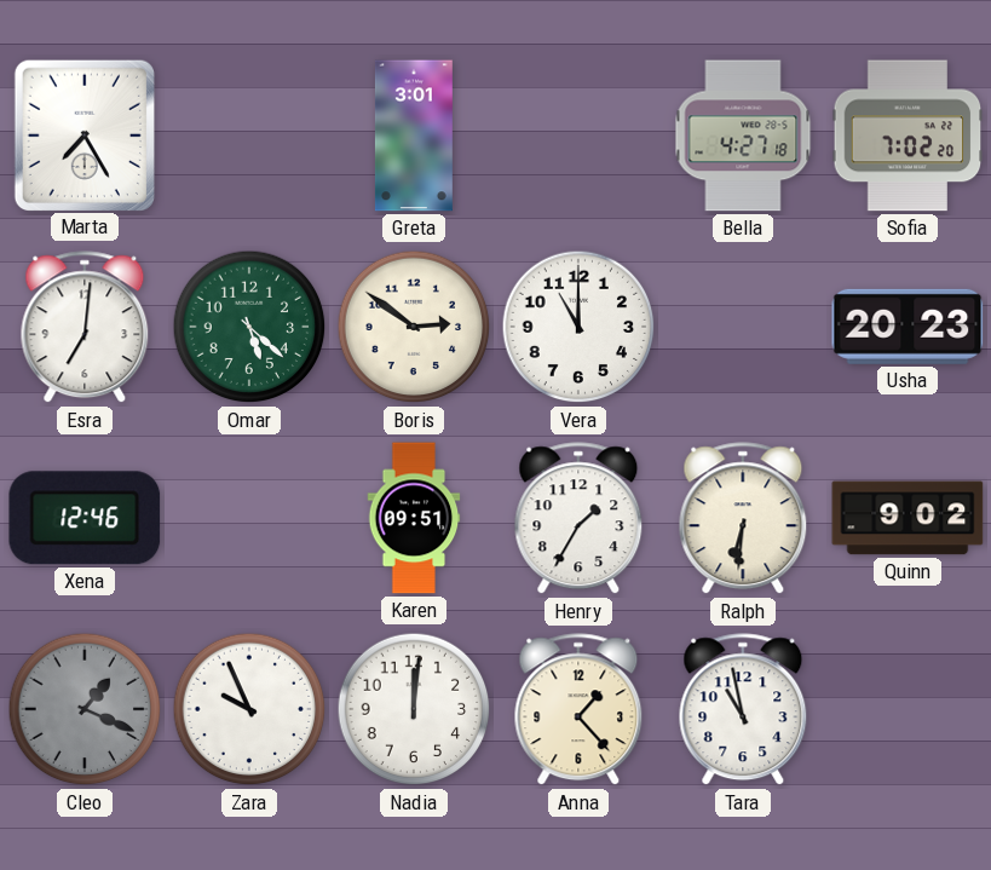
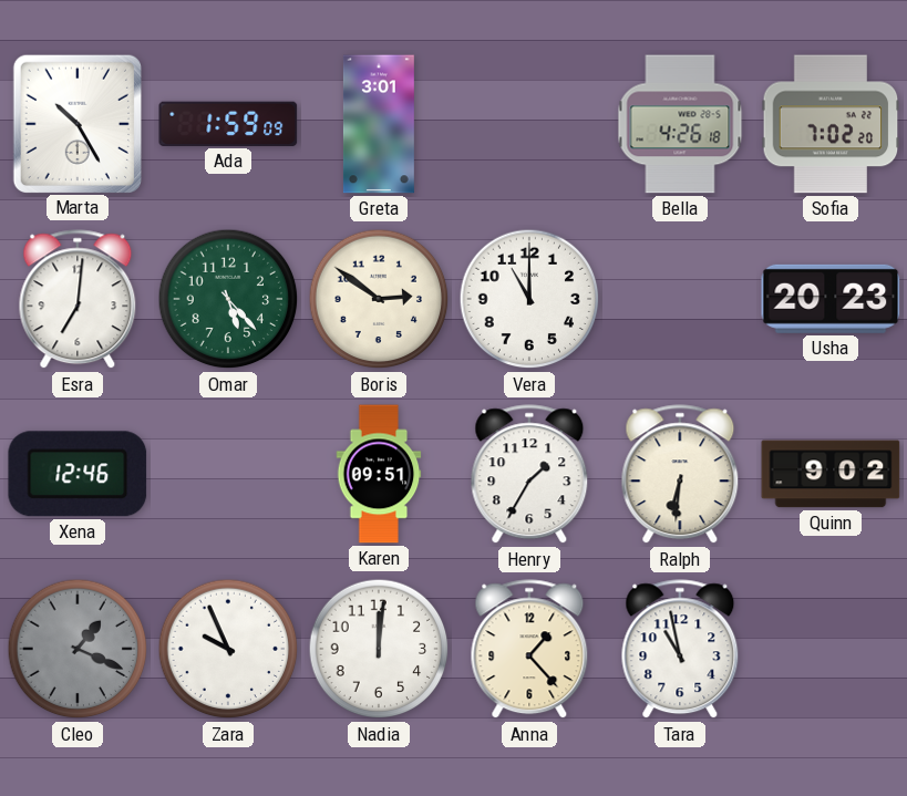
Marta: 7:25 -> 10:25 (76, 123)
Ada: none -> 1:59 (228, 124)
Bella: 4:27 -> 4:26 (680, 124)
Omar: 5:22 -> 5:23 (228, 299)
